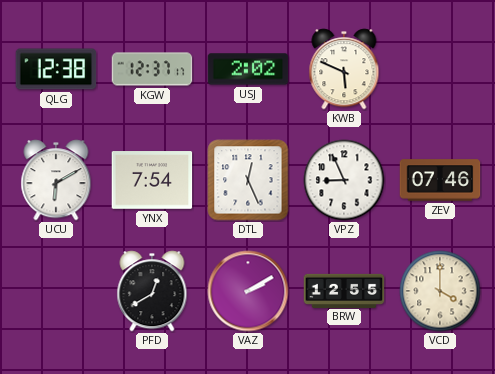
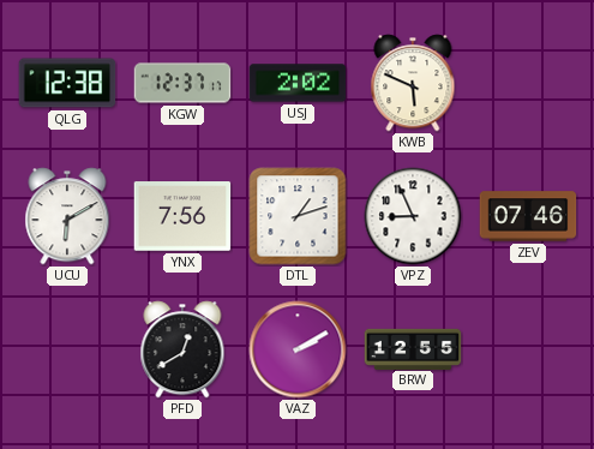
YNX: 7:54 -> 7:56 (182, 216)
DTL: 12:26 -> 1:12 (298, 216)
VCD: 4:00 -> none (440, 291)
